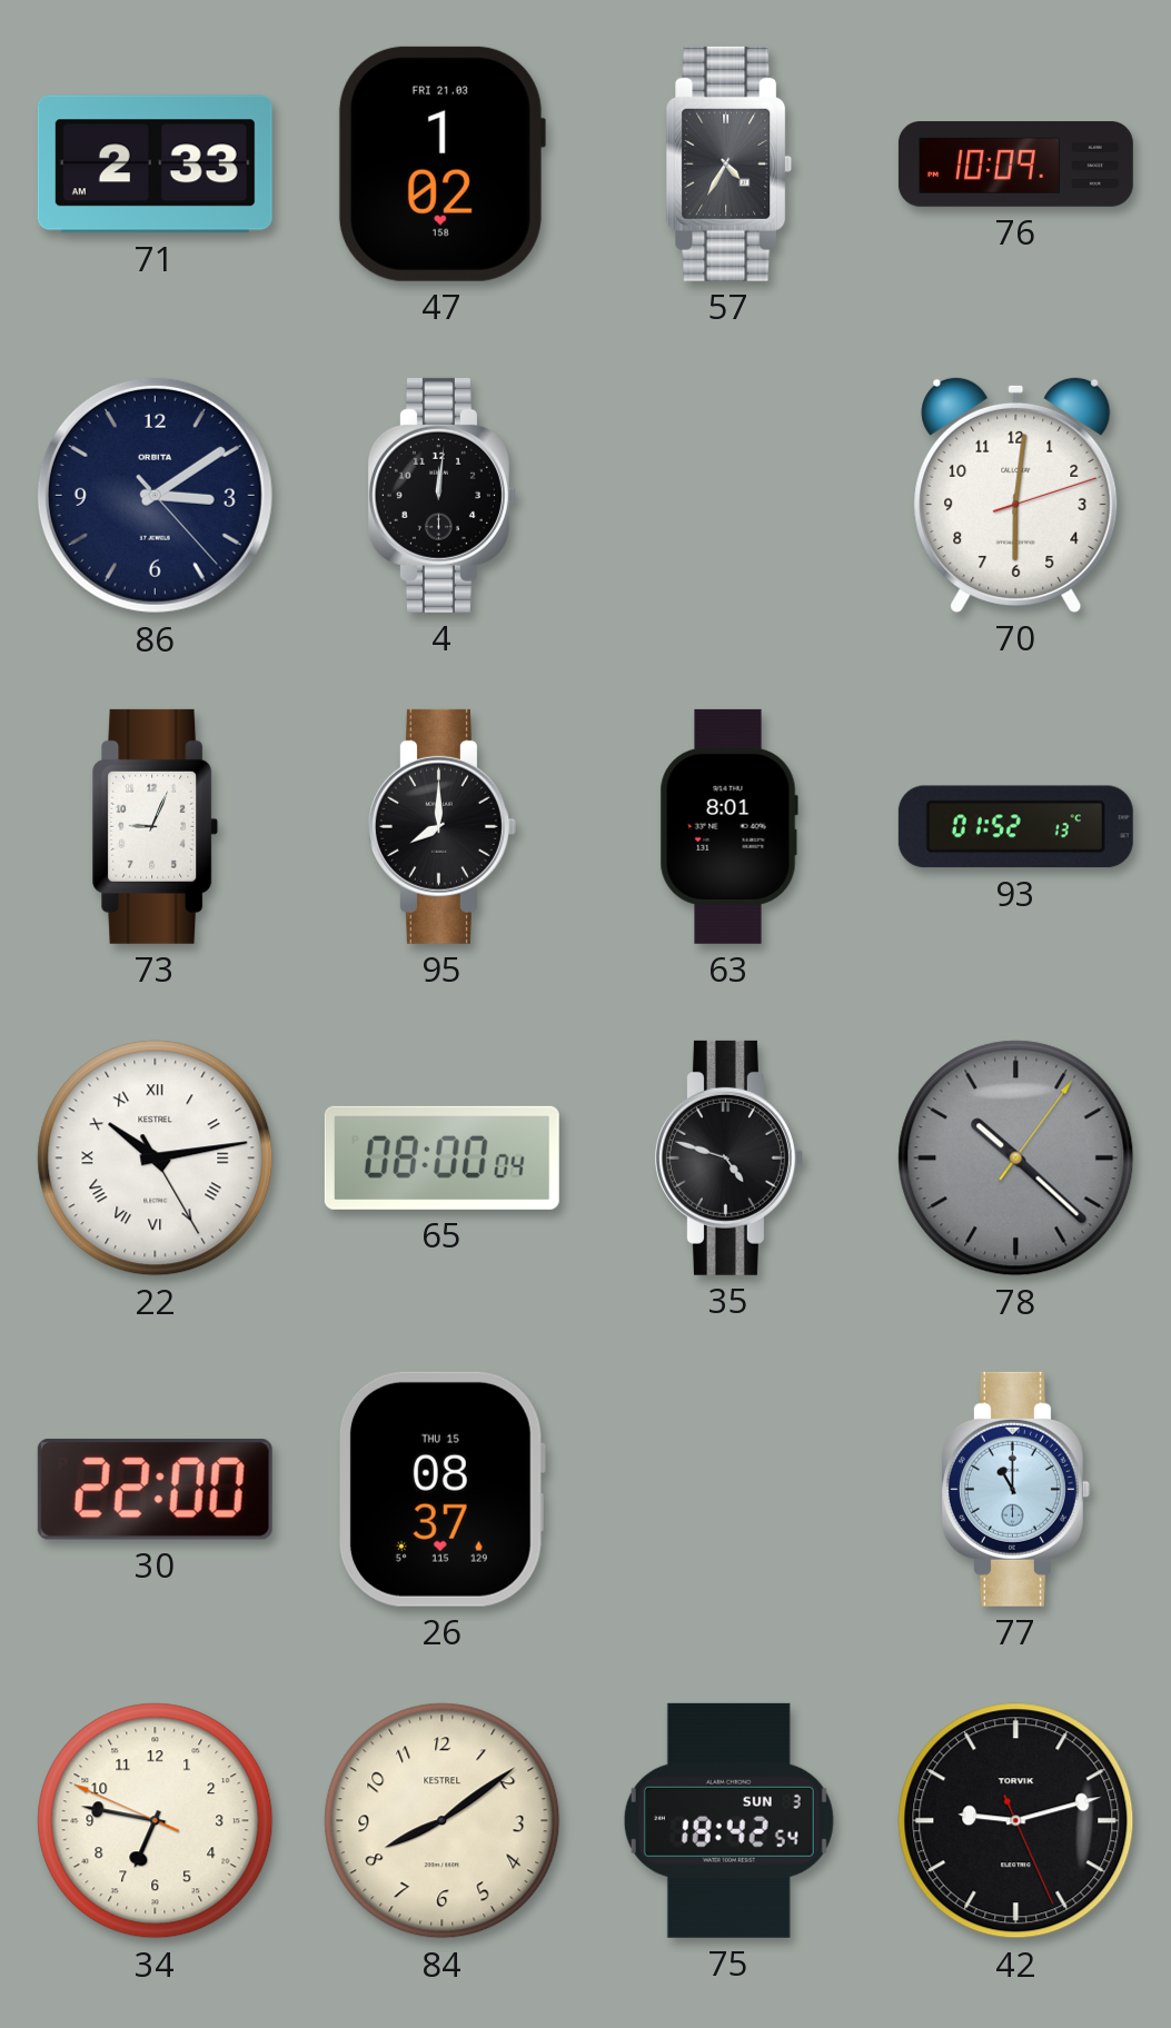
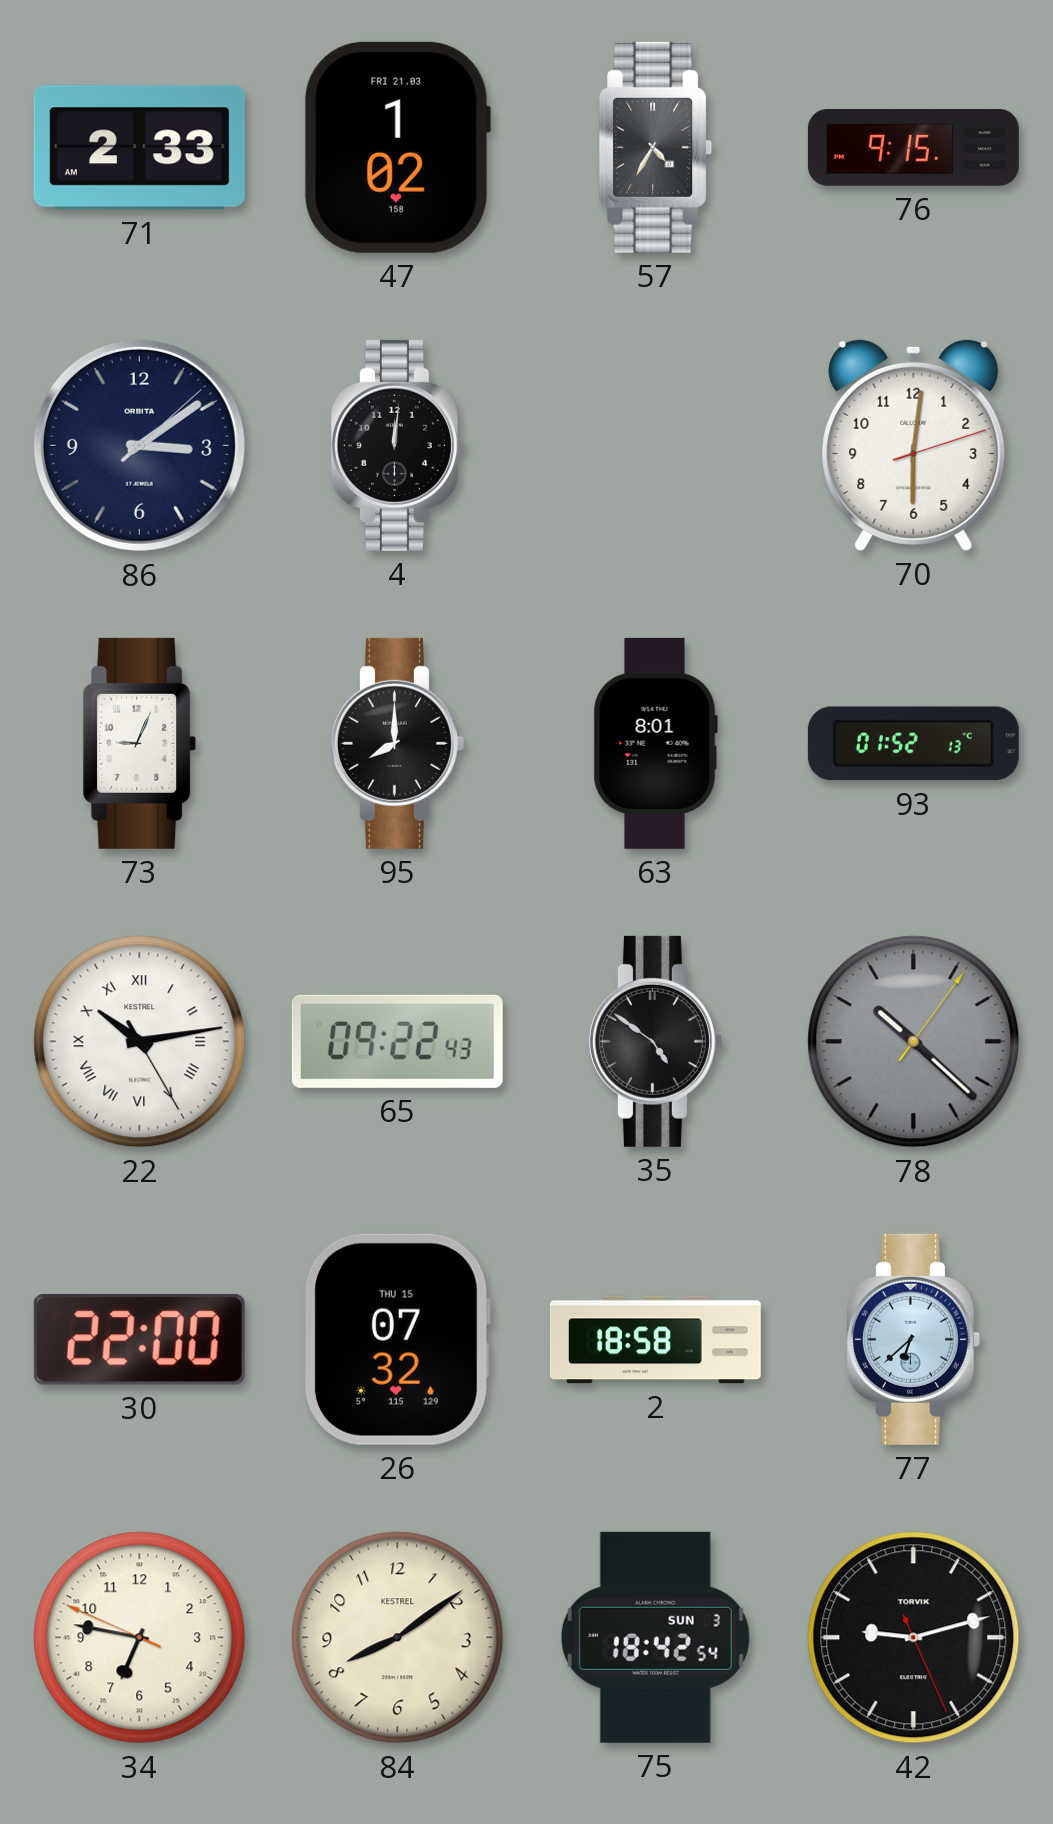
76: 10:09 -> 9:15 (913, 148)
86: 3:09:23 -> 3:09:08 (139, 445)
65: 08:00 -> 09:22 (397, 1041)
35: 4:48 -> 4:51 (655, 1041)
26: 08:37 -> 07:32 (397, 1339)
2: none -> 18:58 (655, 1340)
77: 11:00 -> 6:38 (913, 1339)
